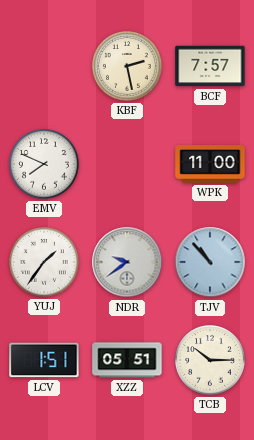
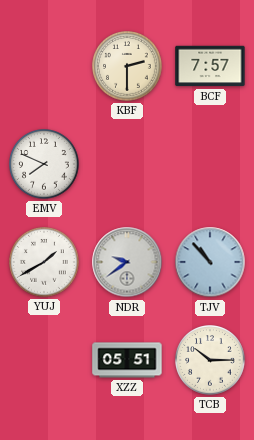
KBF: 2:28 -> 2:30 (128, 67)
WPK: 11:00 -> none (210, 165)
YUJ: 1:36 -> 1:40 (45, 263)
LCV: 1:51 -> none (44, 360)
